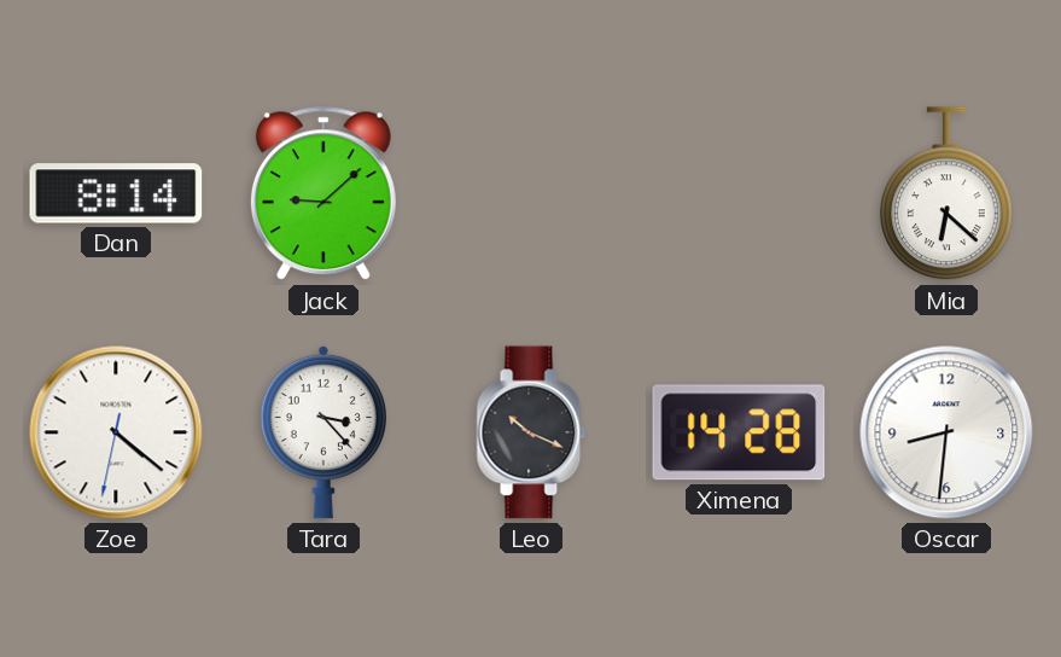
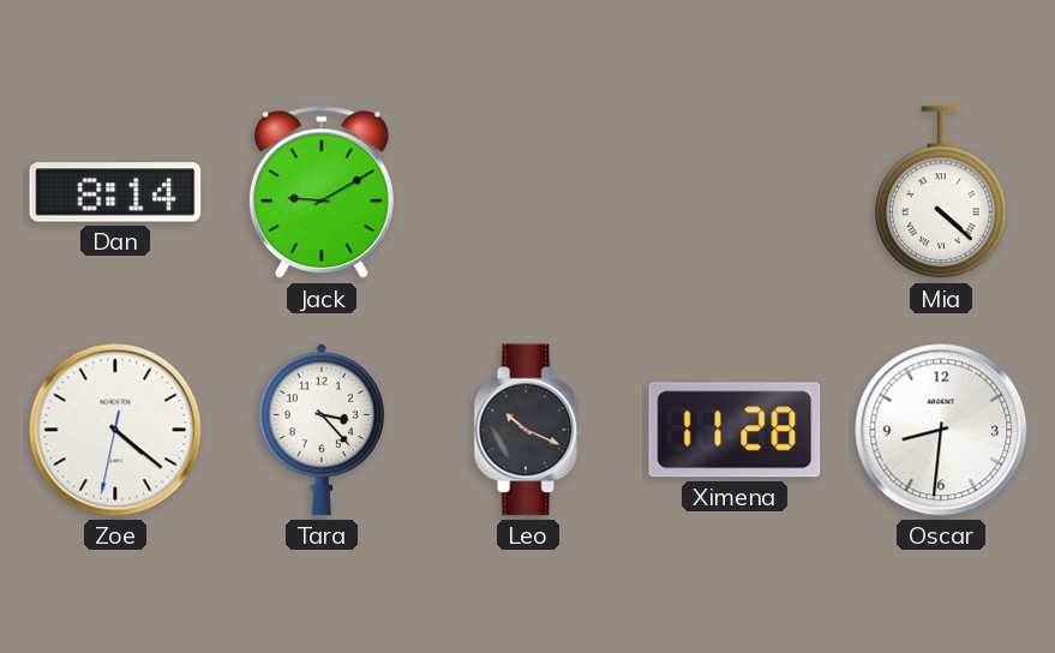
Jack: 9:08 -> 9:10 (322, 193)
Mia: 6:22 -> 4:22 (942, 193)
Ximena: 14:28 -> 11:28 (735, 430)
